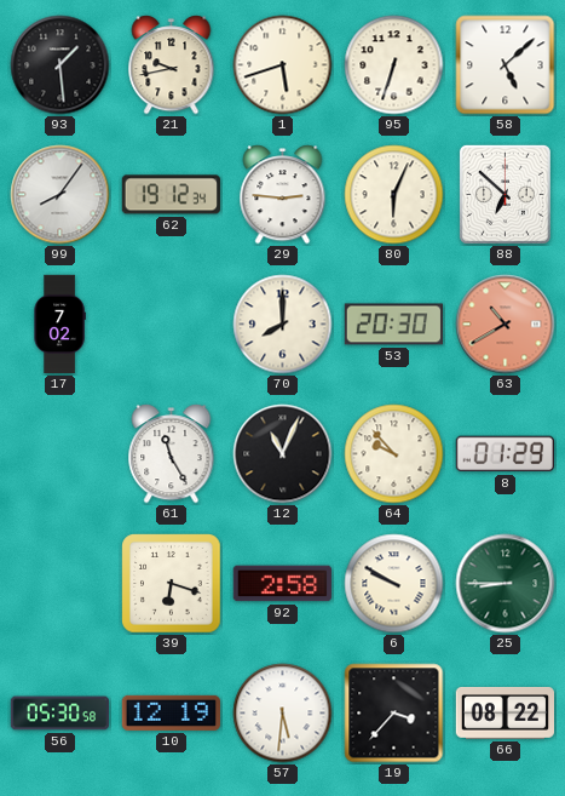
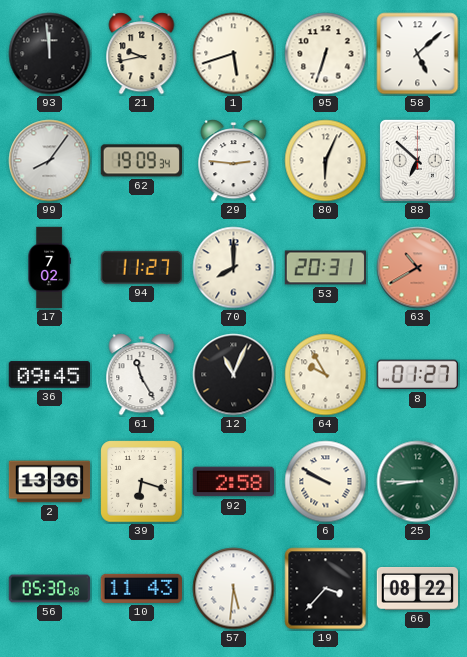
93: 1:29 -> 11:59 (50, 54)
62: 19:12 -> 19:09 (141, 161)
94: none -> 11:27 (141, 267)
53: 20:30 -> 20:31 (325, 268)
36: none -> 09:45 (50, 375)
64: 9:53 -> 9:55 (326, 375)
8: 01:29 -> 01:27 (417, 375)
2: none -> 13:36 (50, 482)
10: 12:19 -> 11:43 (141, 588)
